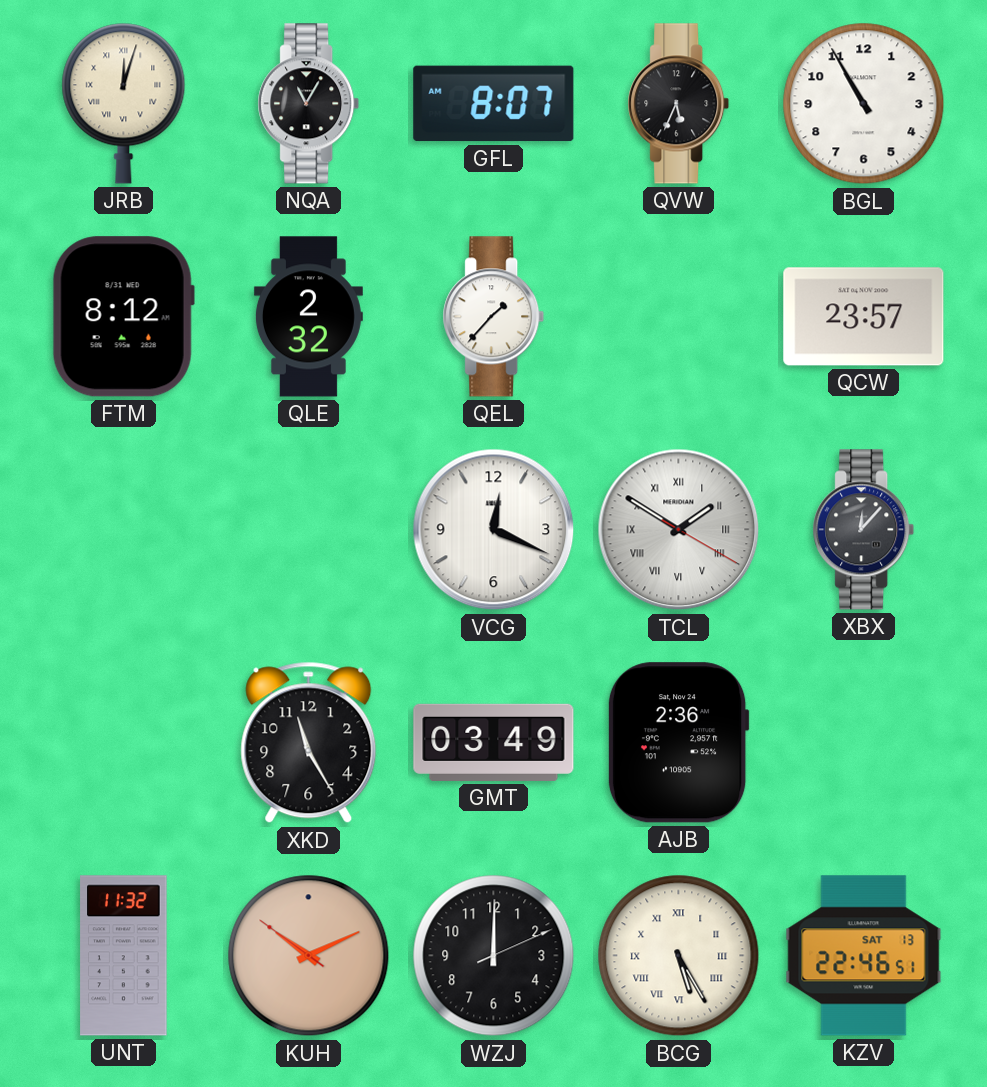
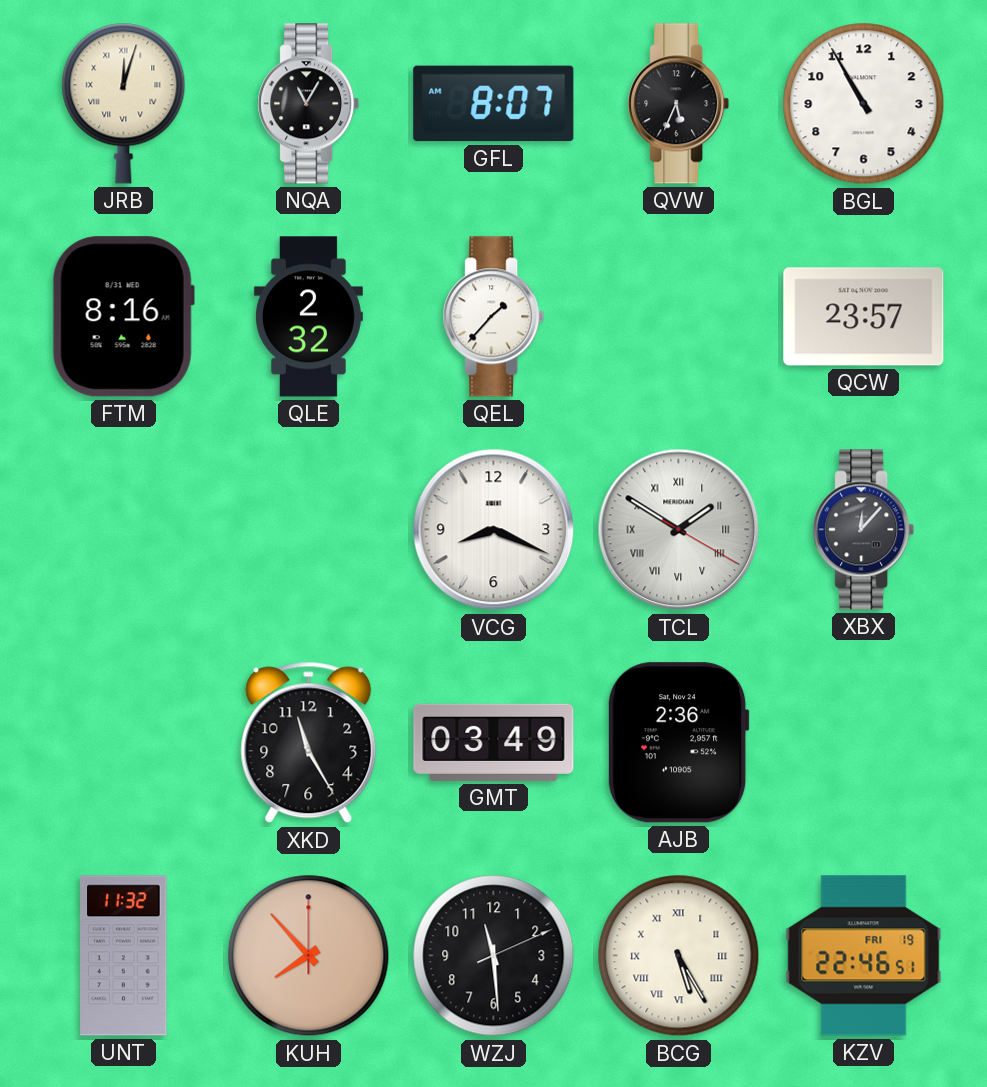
FTM: 8:12 -> 8:16 (123, 317)
VCG: 12:19 -> 8:19 (494, 530)
KUH: 10:10 -> 7:53 (309, 956)
WZJ: 12:00 -> 11:29 (494, 956)
KZV date: SAT 13 -> FRI 19 (864, 956)
